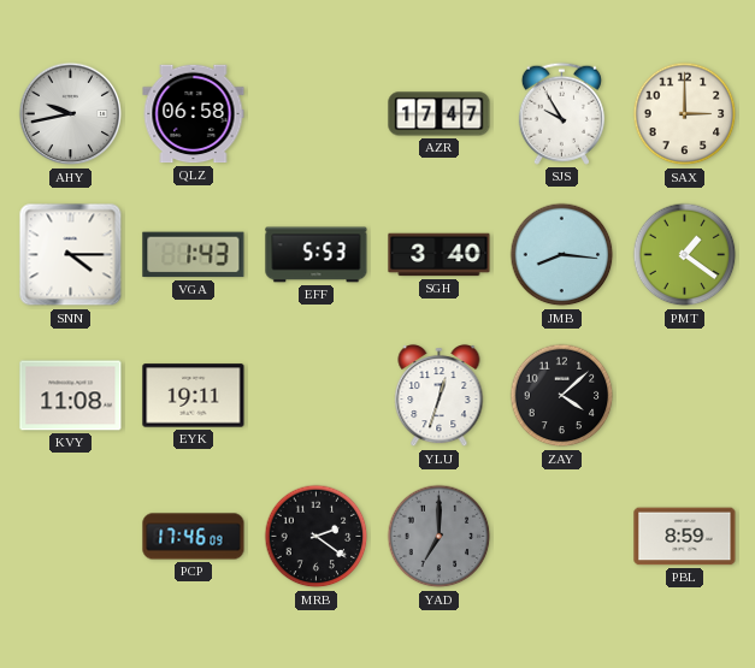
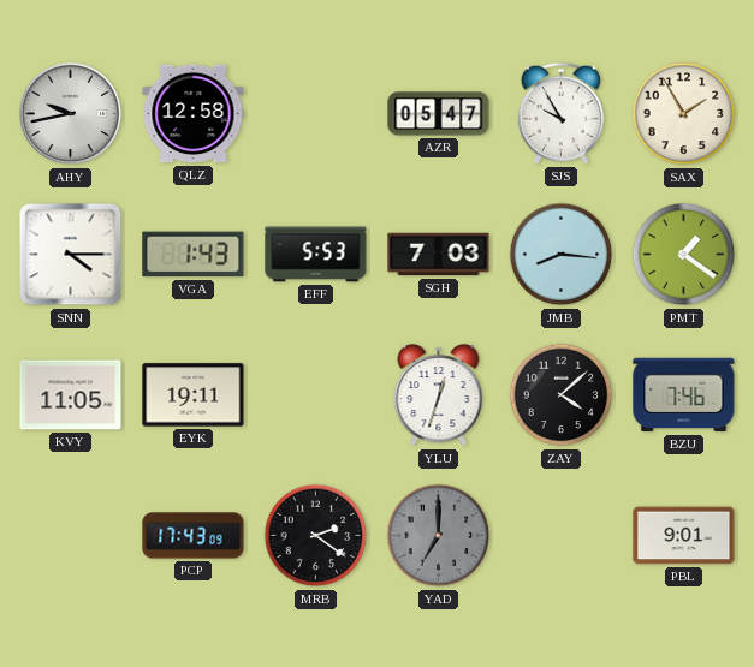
QLZ: 06:58 -> 12:58 (194, 114)
AZR: 17:47 -> 05:47 (439, 114)
SAX: 3:00 -> 1:55 (684, 114)
SGH: 3:40 -> 7:03 (439, 255)
KVY: 11:08 -> 11:05 (71, 395)
BZU: none -> 7:46 (684, 395)
PCP: 17:46 -> 17:43 (194, 536)
PBL: 8:59 -> 9:01 (684, 536)
